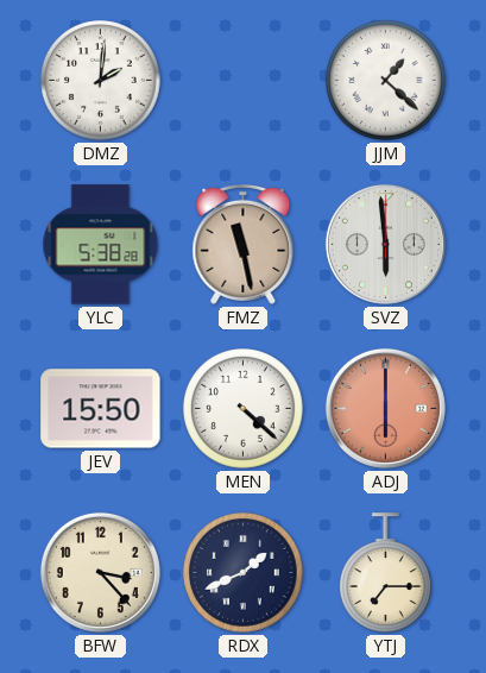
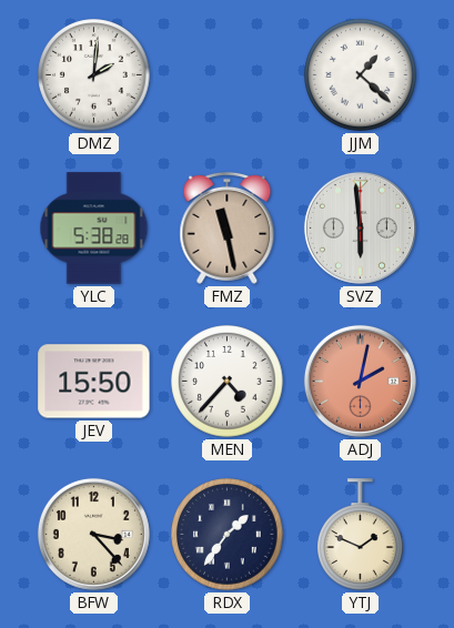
MEN: 4:22 -> 4:37 (228, 382)
ADJ: 6:00 -> 2:02 (360, 381)
RDX: 1:41 -> 1:36 (228, 535)
YTJ: 7:15 -> 1:49 (361, 535)
